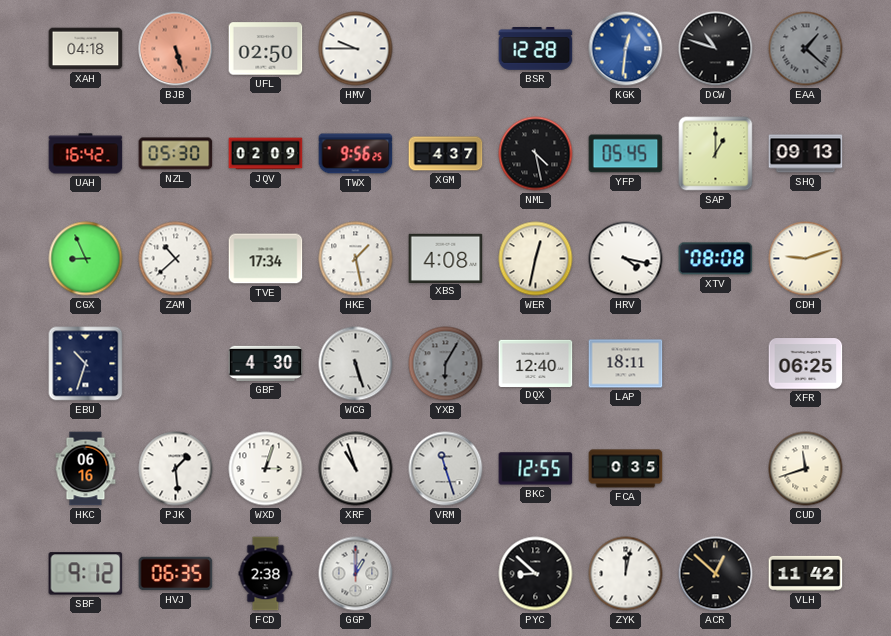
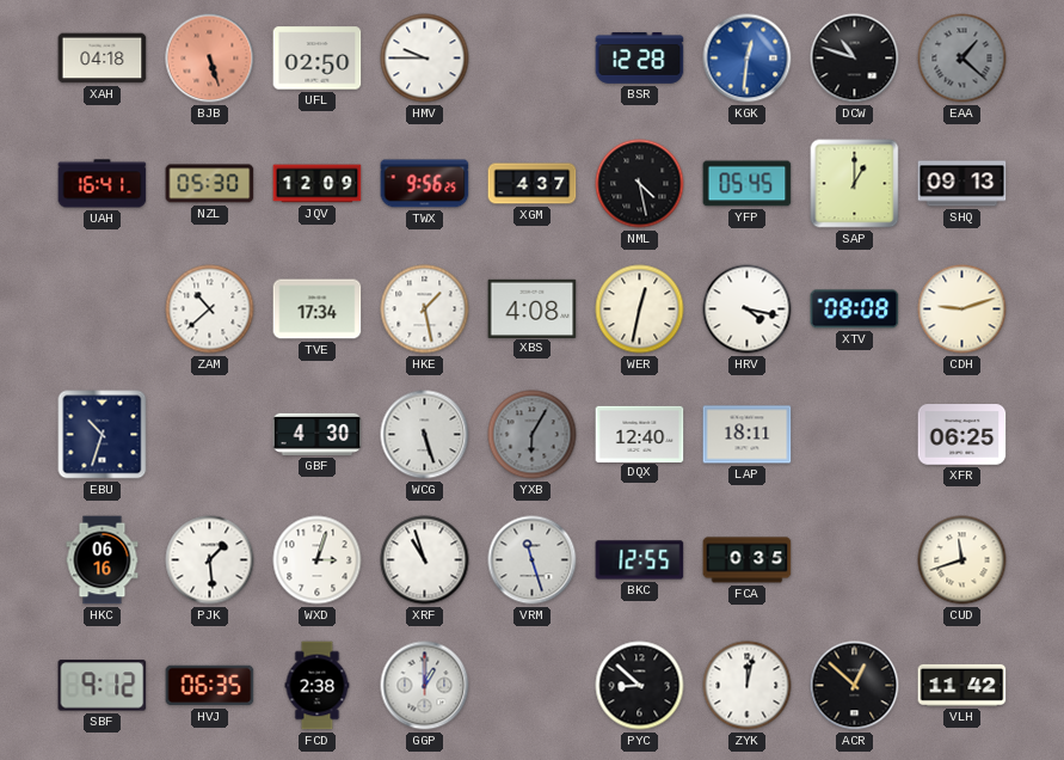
UAH: 16:42 -> 16:41 (103, 184)
JQV: 02:09 -> 12:09 (318, 184)
CGX: 8:56 -> none (86, 259)
